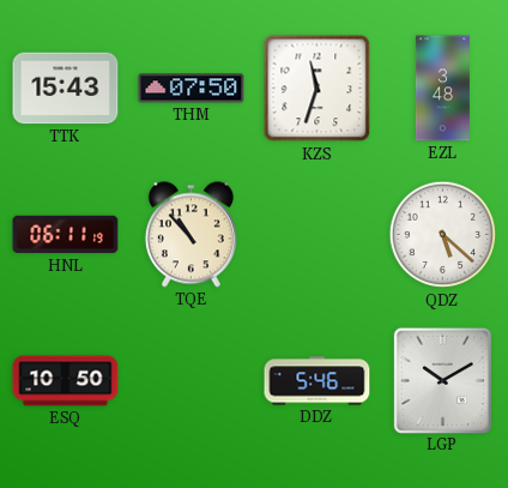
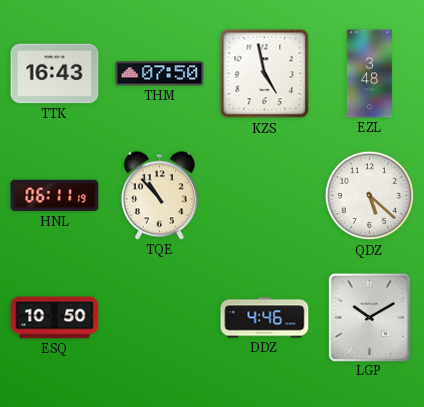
TTK: 15:43 -> 16:43 (55, 74)
KZS: 11:33 -> 4:58 (265, 74)
DDZ: 5:46 -> 4:46 (265, 318)
